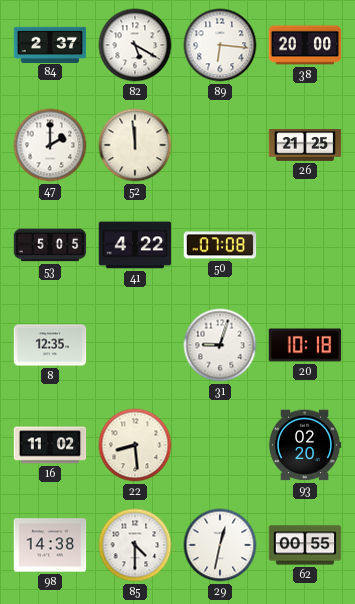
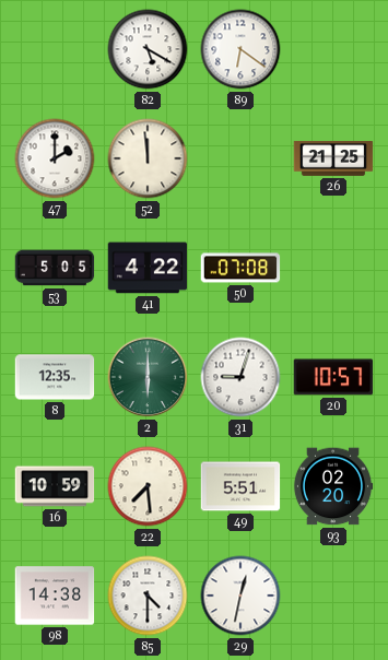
84: 2:37 -> none (50, 44)
89: 6:16 -> 6:21 (240, 49)
38: 20:00 -> none (305, 45)
2: none -> 6:00 (148, 377)
20: 10:18 -> 10:57 (333, 377)
16: 11:02 -> 10:59 (55, 486)
22: 8:29 -> 7:29 (148, 486)
49: none -> 5:51 (240, 486)
62: 00:55 -> none (305, 545)
